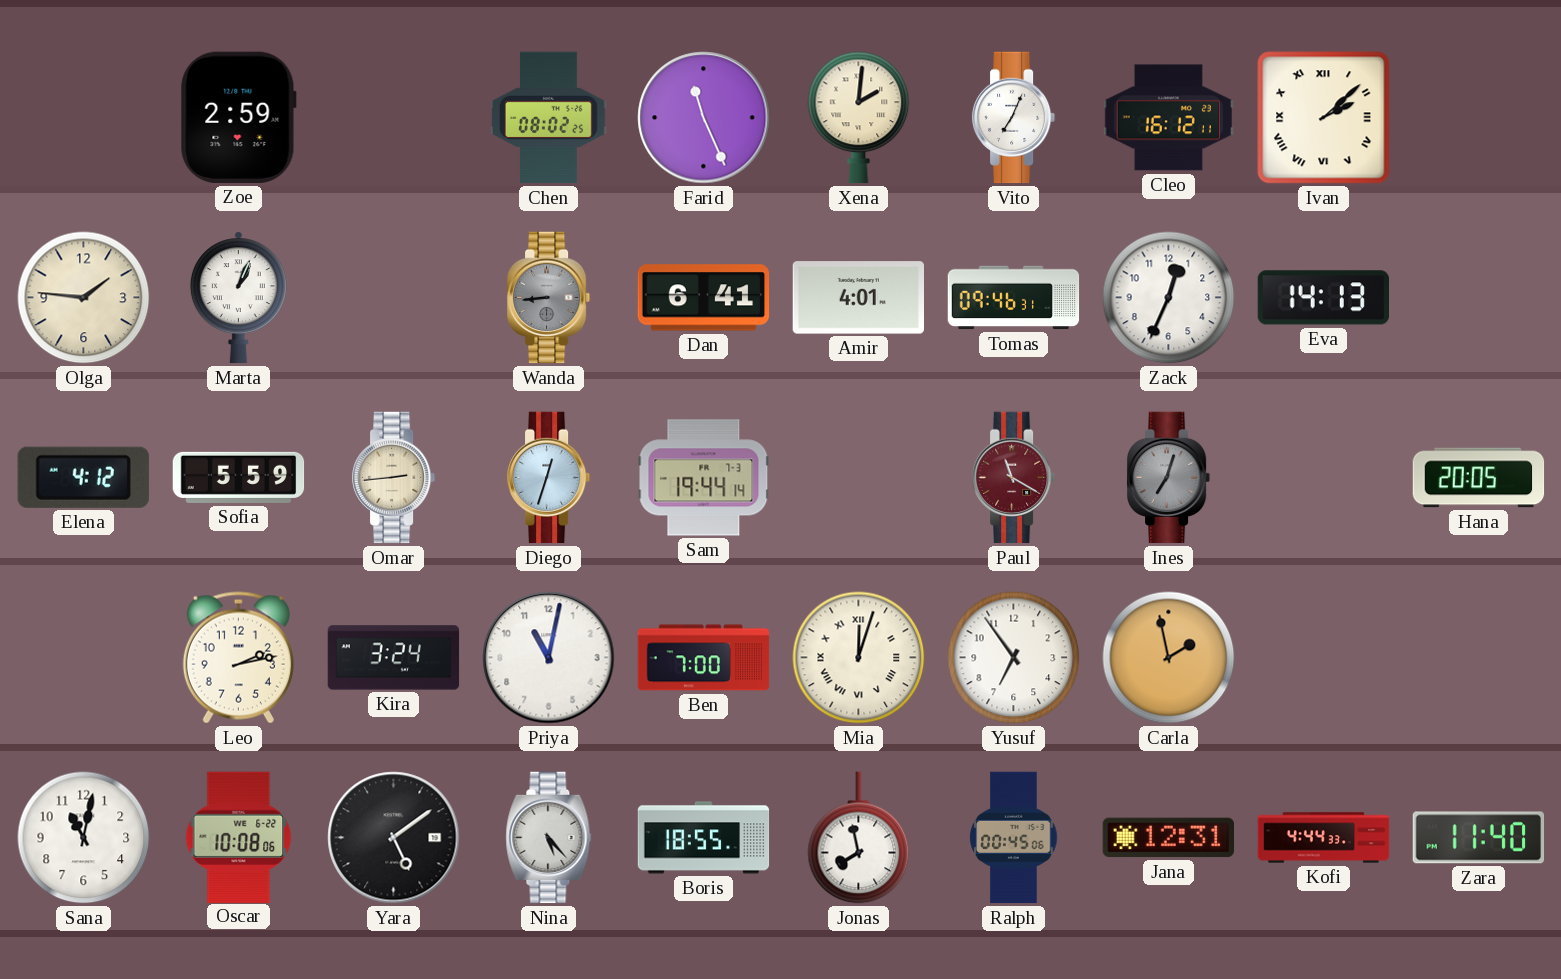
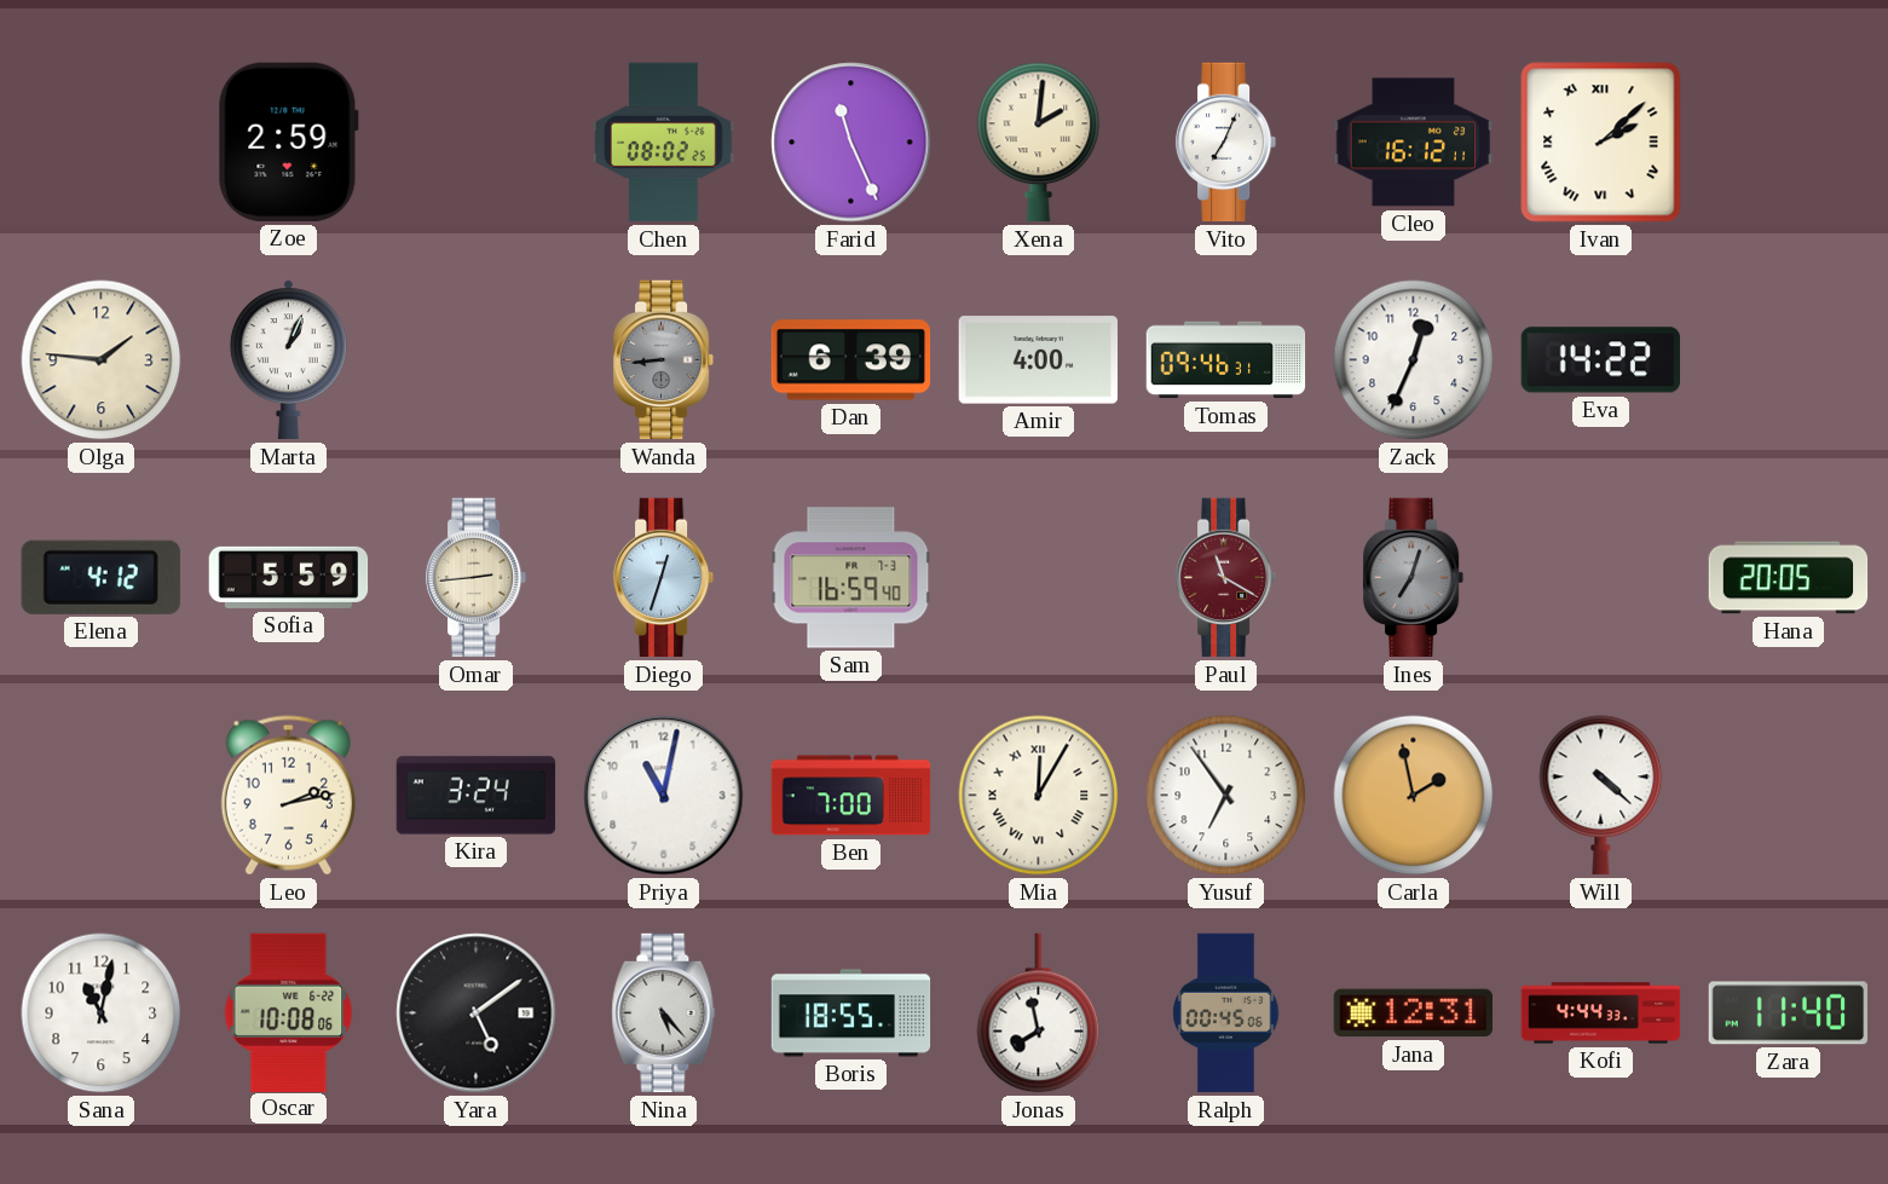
Dan: 6:41 -> 6:39 (851, 360)
Amir: 4:01 -> 4:00 (1038, 360)
Eva: 14:13 -> 14:22 (1600, 360)
Sam: 19:44 -> 16:59 (851, 578)
Mia: 12:03 -> 12:05 (1039, 796)
Will: none -> 4:22 (1601, 796)
